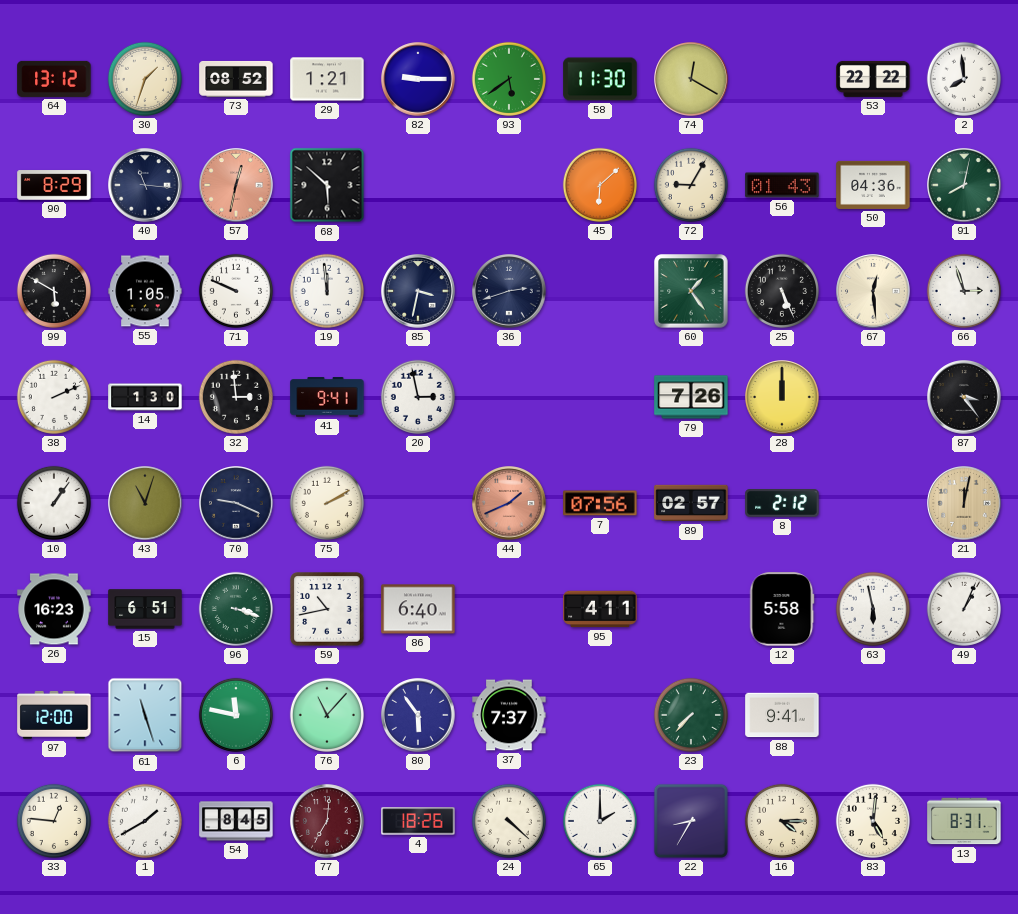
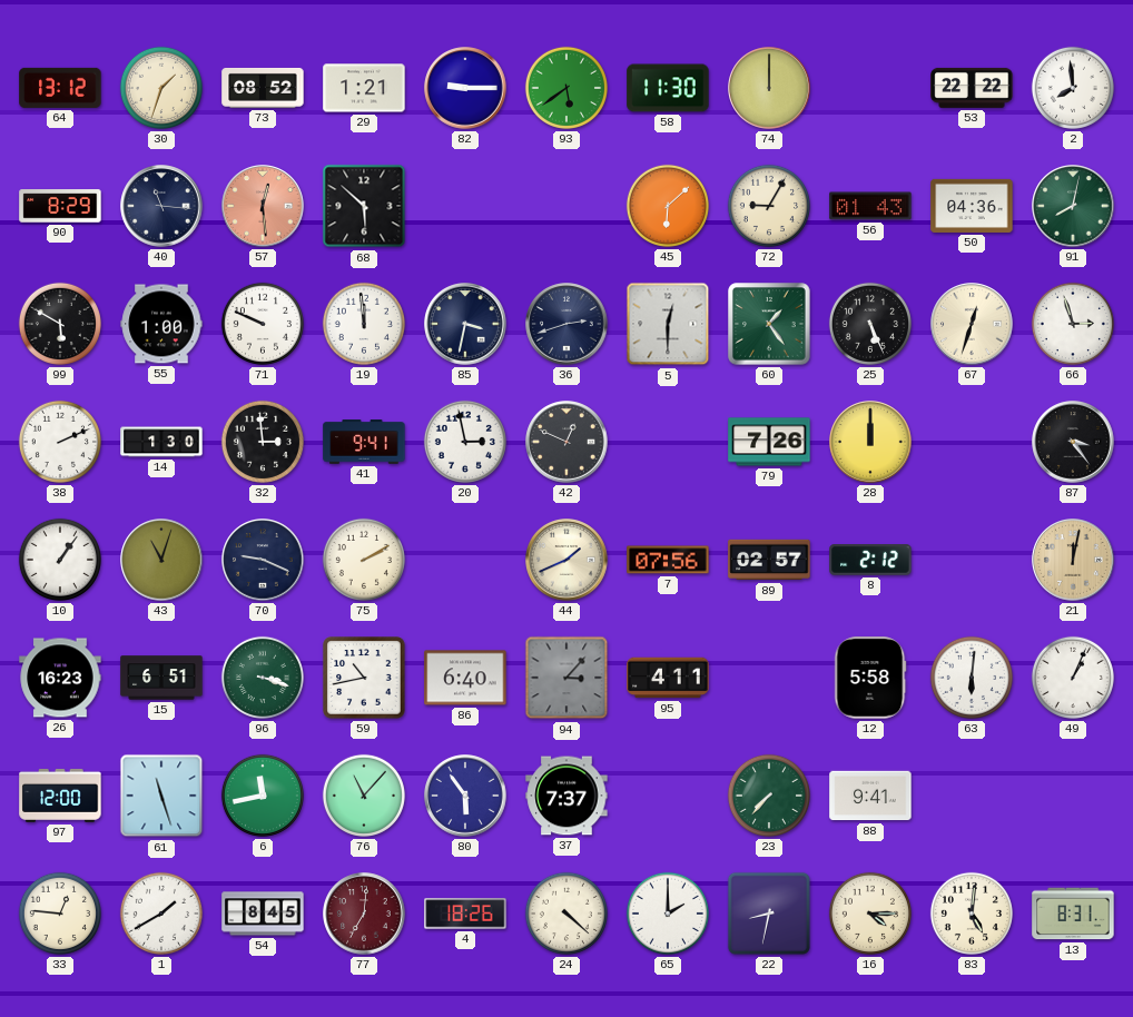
74: 12:20 -> 12:00 (769, 88)
57: 12:32 -> 12:29 (263, 206)
55: 1:05 -> 1:00 (161, 324)
5: none -> 12:30 (668, 324)
67: 12:29 -> 12:33 (972, 324)
42: none -> 12:49 (566, 442)
44 dial: salmon -> cream (566, 560)
94: none -> 3:07 (566, 678)
63: 5:58 -> 6:01 (972, 678)
6: 11:47 -> 11:43 (263, 796)
22: 8:35 -> 8:32 (769, 914)
